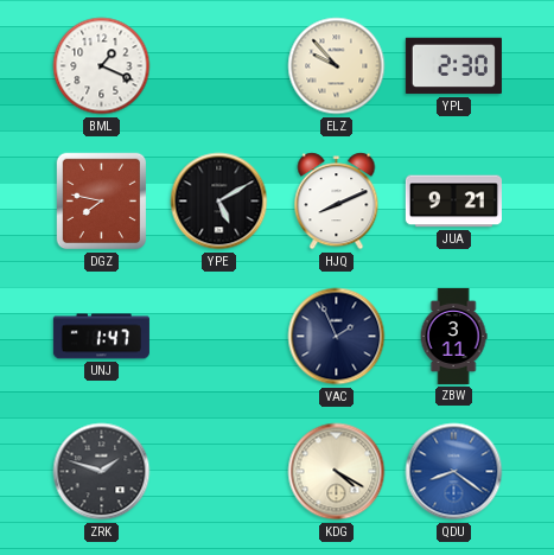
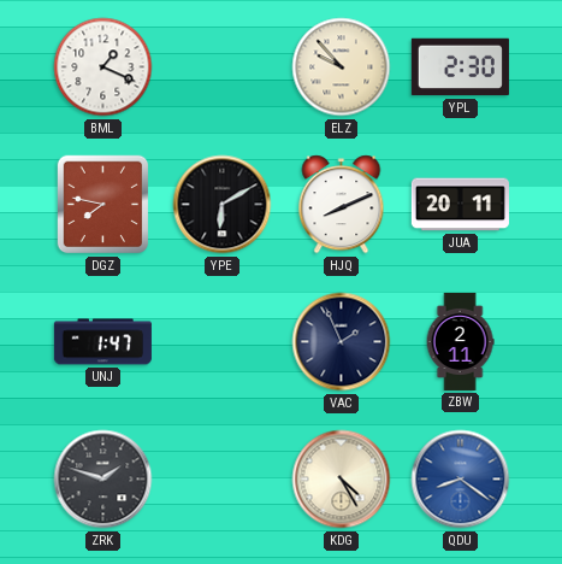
YPE: 5:10 -> 6:10 (223, 205)
JUA: 9:21 -> 20:11 (460, 205)
ZBW: 3:11 -> 2:11 (460, 341)
KDG: 4:20 -> 4:25 (342, 480)
